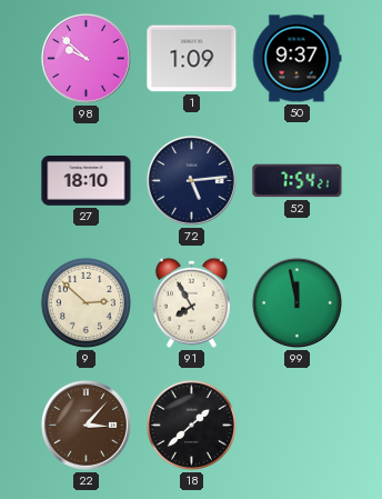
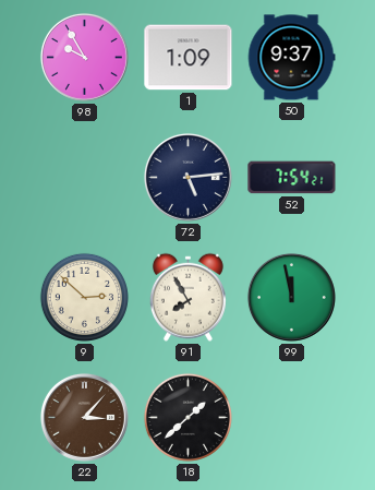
98: 9:52 -> 9:55 (84, 57)
27: 18:10 -> none (87, 181)
